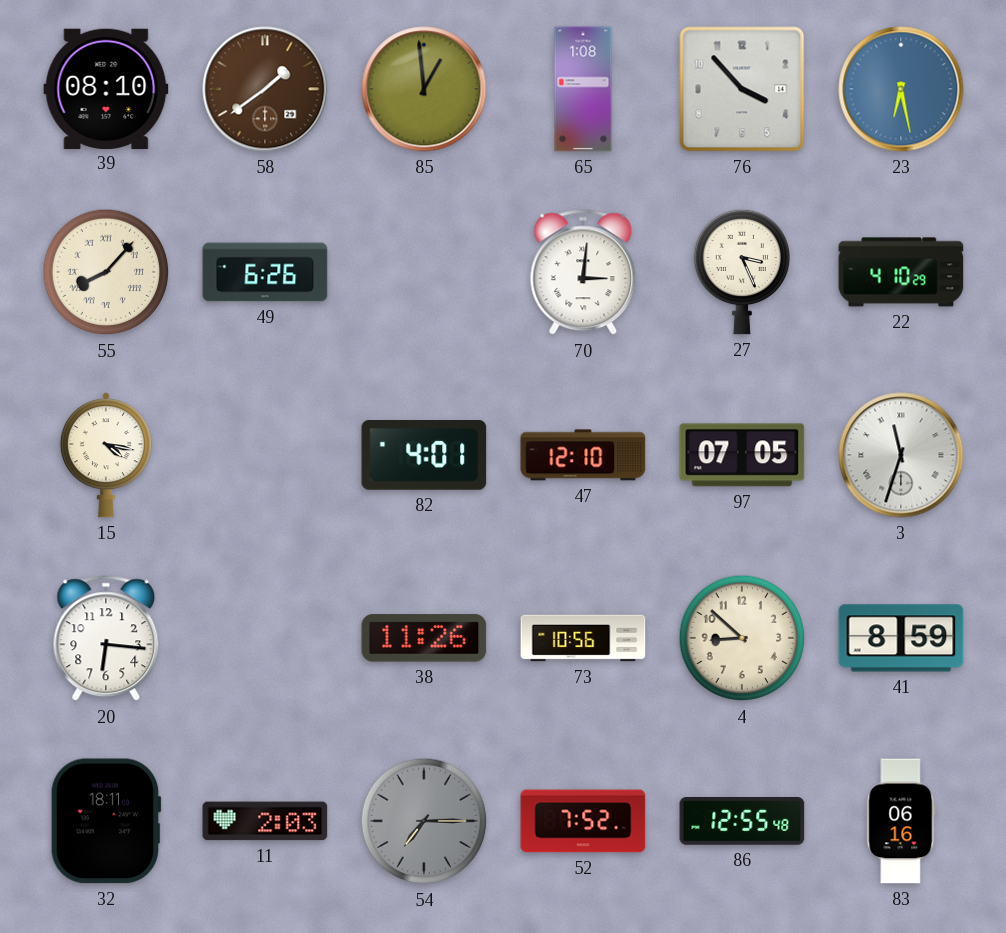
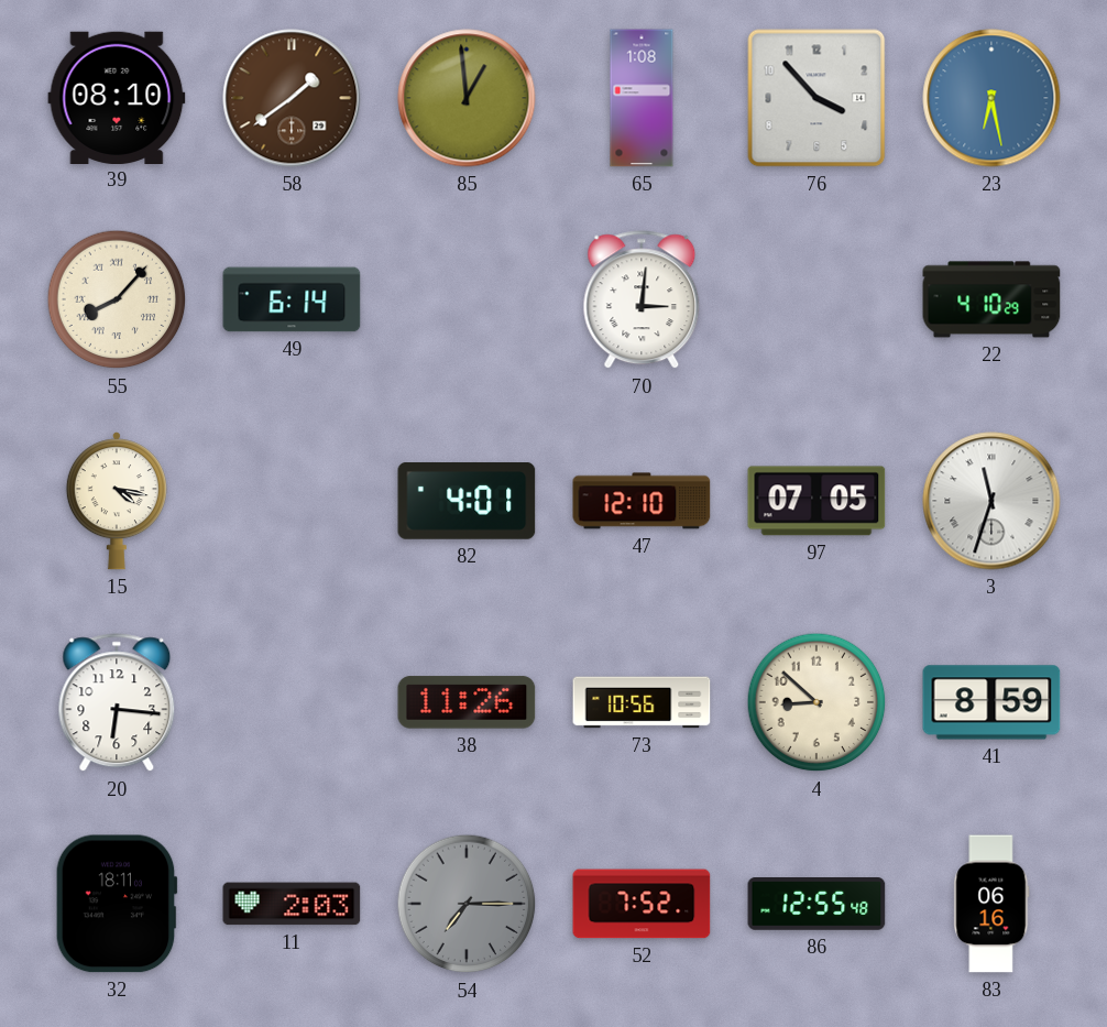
49: 6:26 -> 6:14 (292, 299)
27: 3:26 -> none (742, 272)
